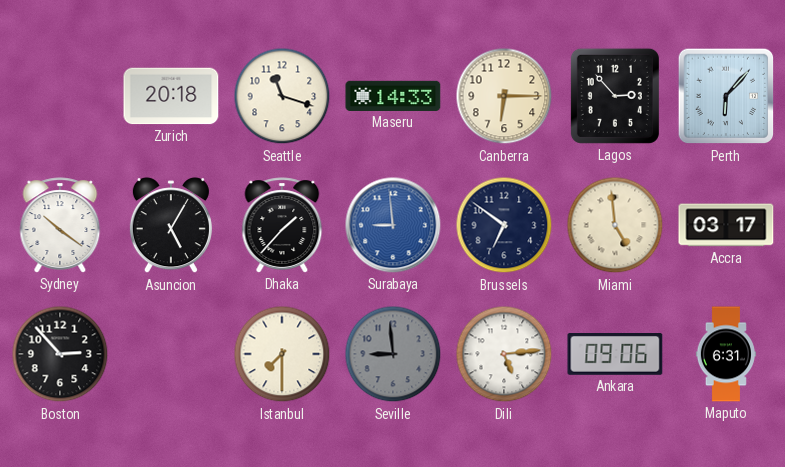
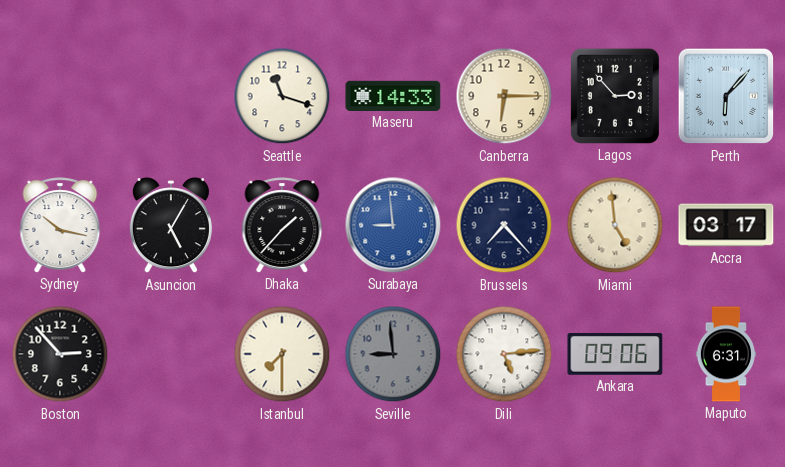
Zurich: 20:18 -> none (171, 96)
Sydney: 10:21 -> 10:17 (60, 225)
Brussels: 6:51 -> 7:23 (504, 225)
